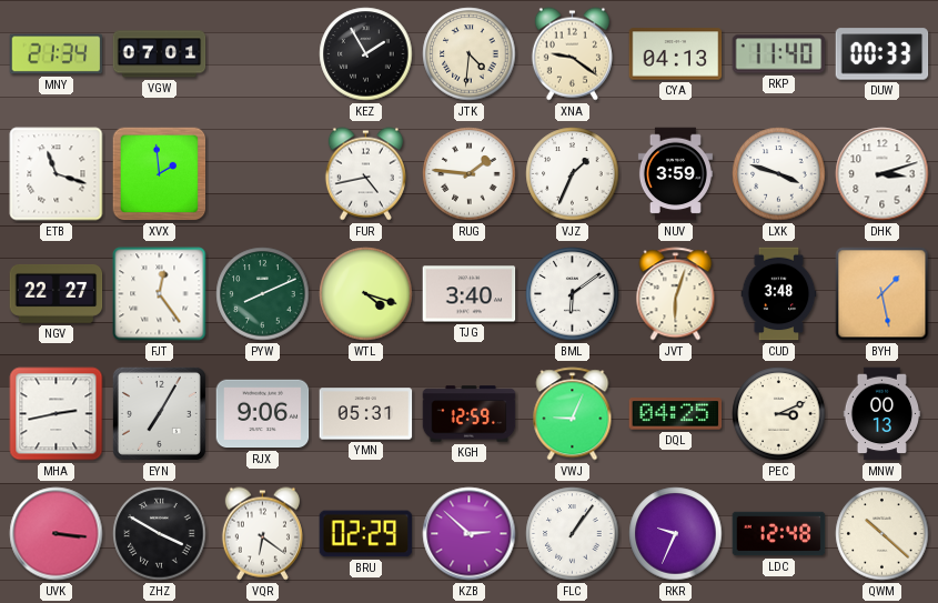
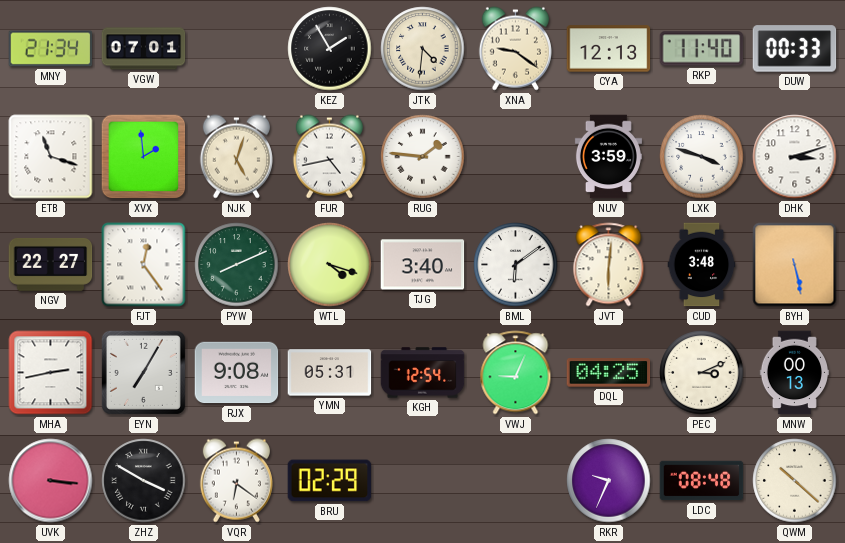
CYA: 04:13 -> 12:13 (609, 49)
NJK: none -> 5:03 (236, 157)
VJZ: 1:34 -> none (573, 174)
JVT: 6:03 -> 6:01 (609, 265)
BYH: 1:28 -> 5:28 (795, 265)
RJX: 9:06 -> 9:08 (237, 373)
KGH: 12:59 -> 12:54 (423, 373)
KZB: 2:52 -> none (470, 534)
FLC: 1:06 -> none (573, 534)
LDC: 12:48 -> 08:48 (702, 481)
